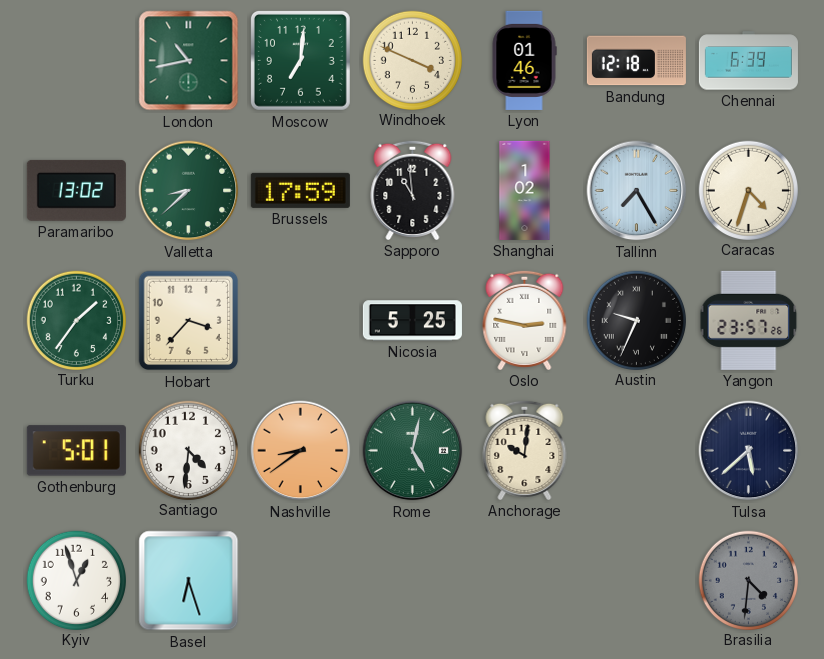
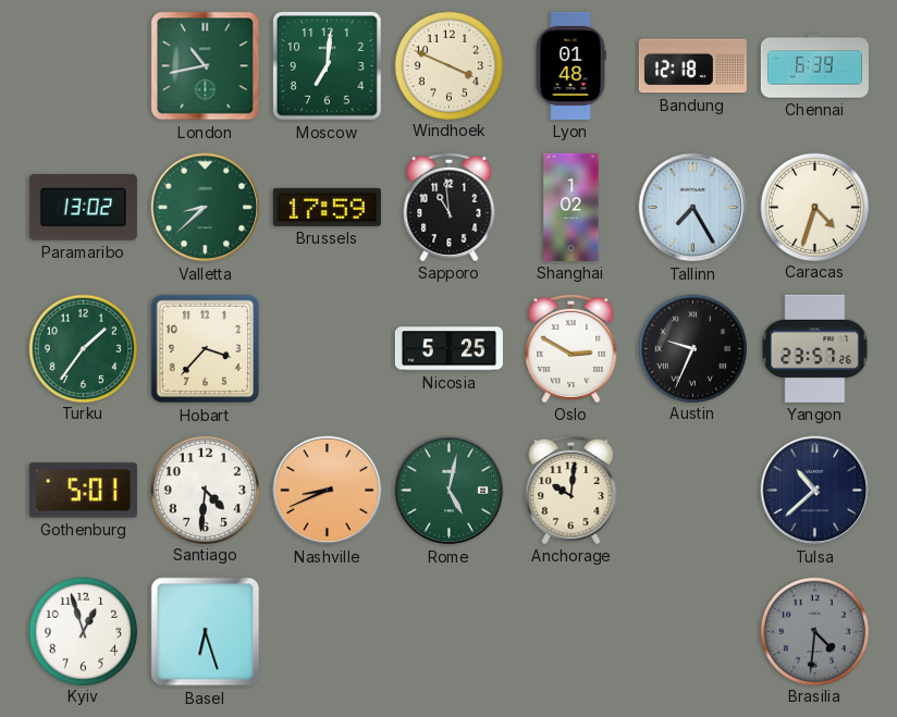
Lyon: 01:46 -> 01:48 (570, 65)
Oslo: 2:47 -> 2:50 (572, 348)
Nashville: 8:39 -> 8:41 (328, 491)
Tulsa: 5:38 -> 10:38 (815, 491)
